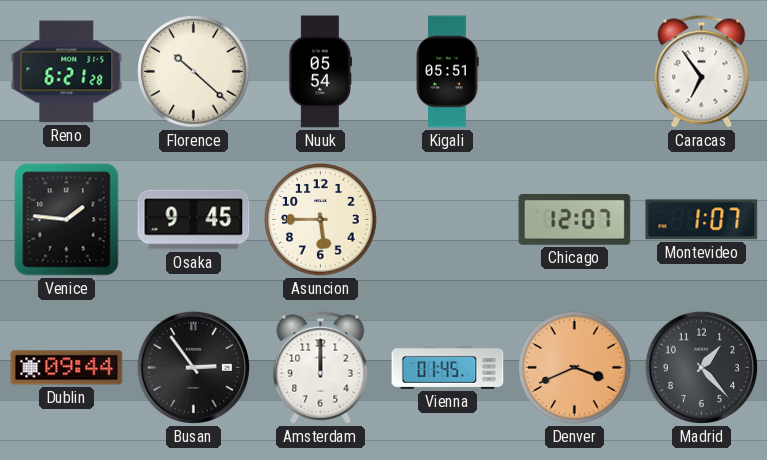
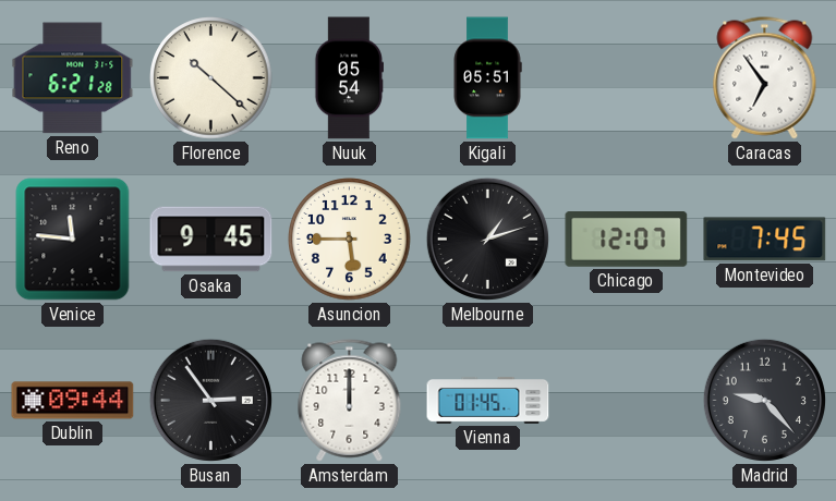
Venice: 1:46 -> 11:46 (73, 240)
Melbourne: none -> 1:12 (487, 239)
Montevideo: 1:07 -> 7:45 (765, 240)
Denver: 3:41 -> none (575, 368)
Madrid: 1:23 -> 9:23 (764, 400)
